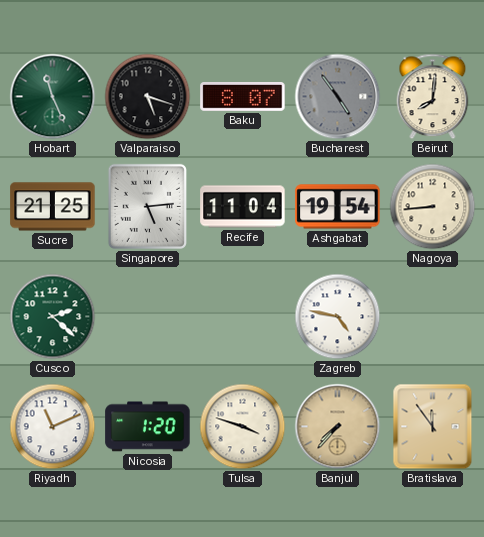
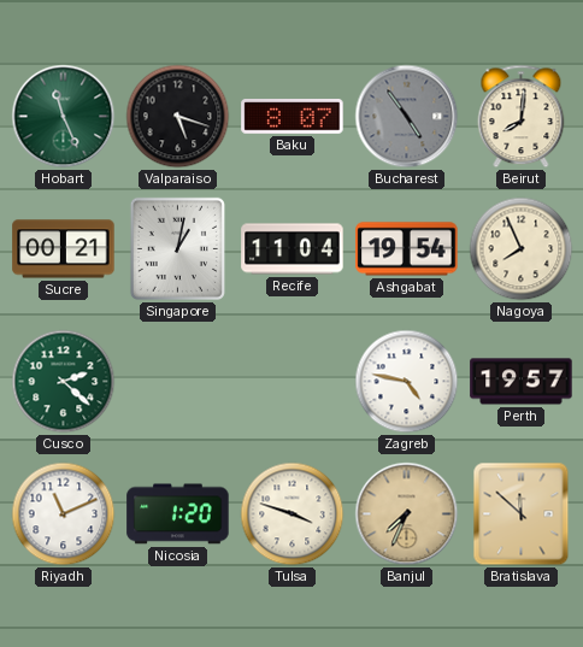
Sucre: 21:25 -> 00:21 (64, 249)
Singapore: 5:14 -> 1:02 (177, 248)
Nagoya: 8:44 -> 7:56 (522, 249)
Perth: none -> 19:57 (522, 382)
Banjul: 7:37 -> 7:34 (407, 514)
Bratislava: 11:54 -> 11:52 (522, 514)
